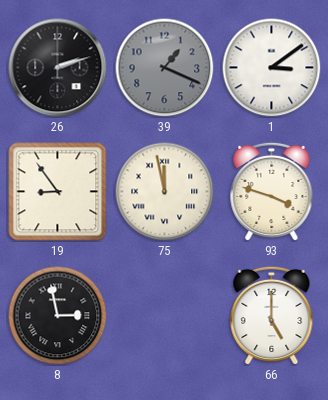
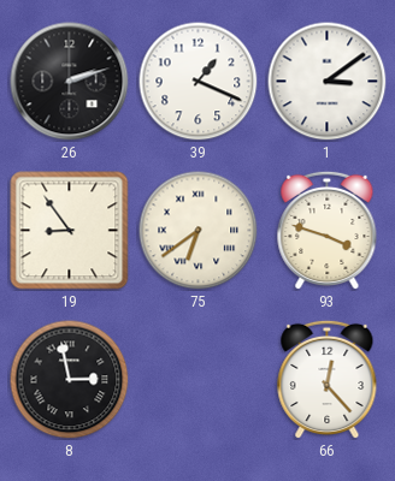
39 dial: grey -> white (199, 82)
75: 11:58 -> 6:39 (199, 231)
66: 5:00 -> 12:23 (328, 379)
